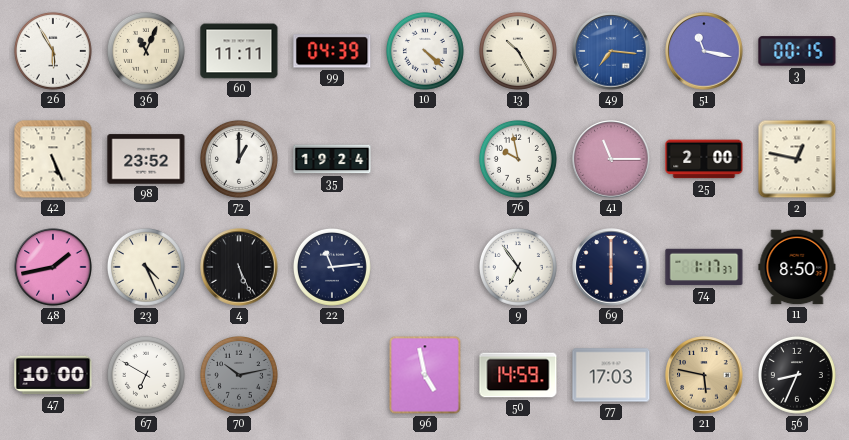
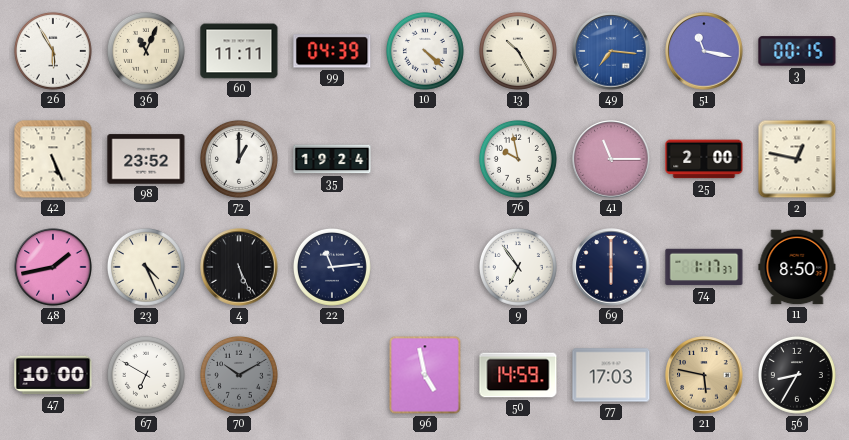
70: 10:13 -> 10:10 (239, 375)
56: 8:34 -> 8:35 (797, 375)
